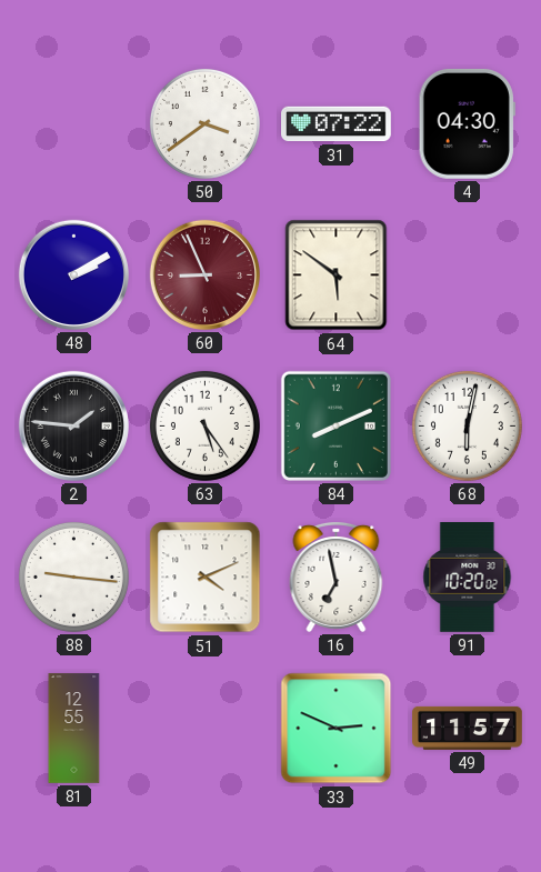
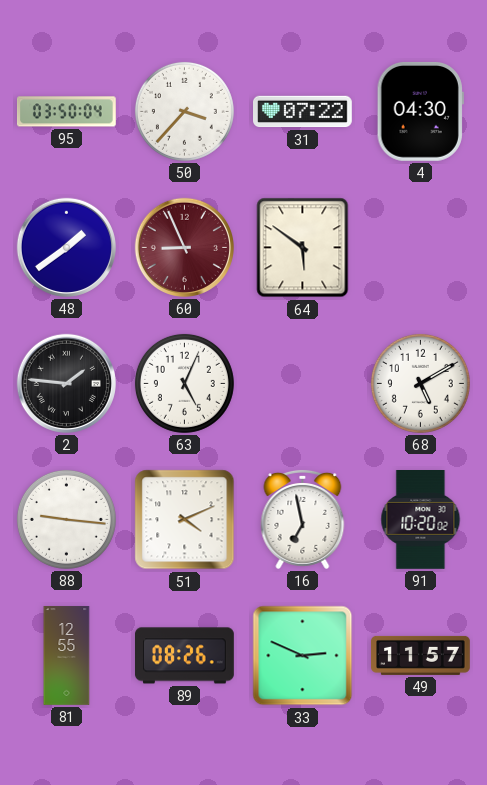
95: none -> 03:50 (67, 112)
50: 3:39 -> 3:37 (184, 111)
48: 2:10 -> 1:39 (66, 247)
63: 5:24 -> 5:04 (184, 383)
84: 8:11 -> none (335, 425)
68: 6:02 -> 5:10 (420, 383)
89: none -> 08:26 (185, 656)
